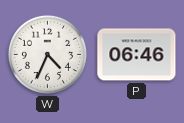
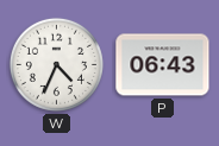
P: 06:46 -> 06:43 (163, 65)
